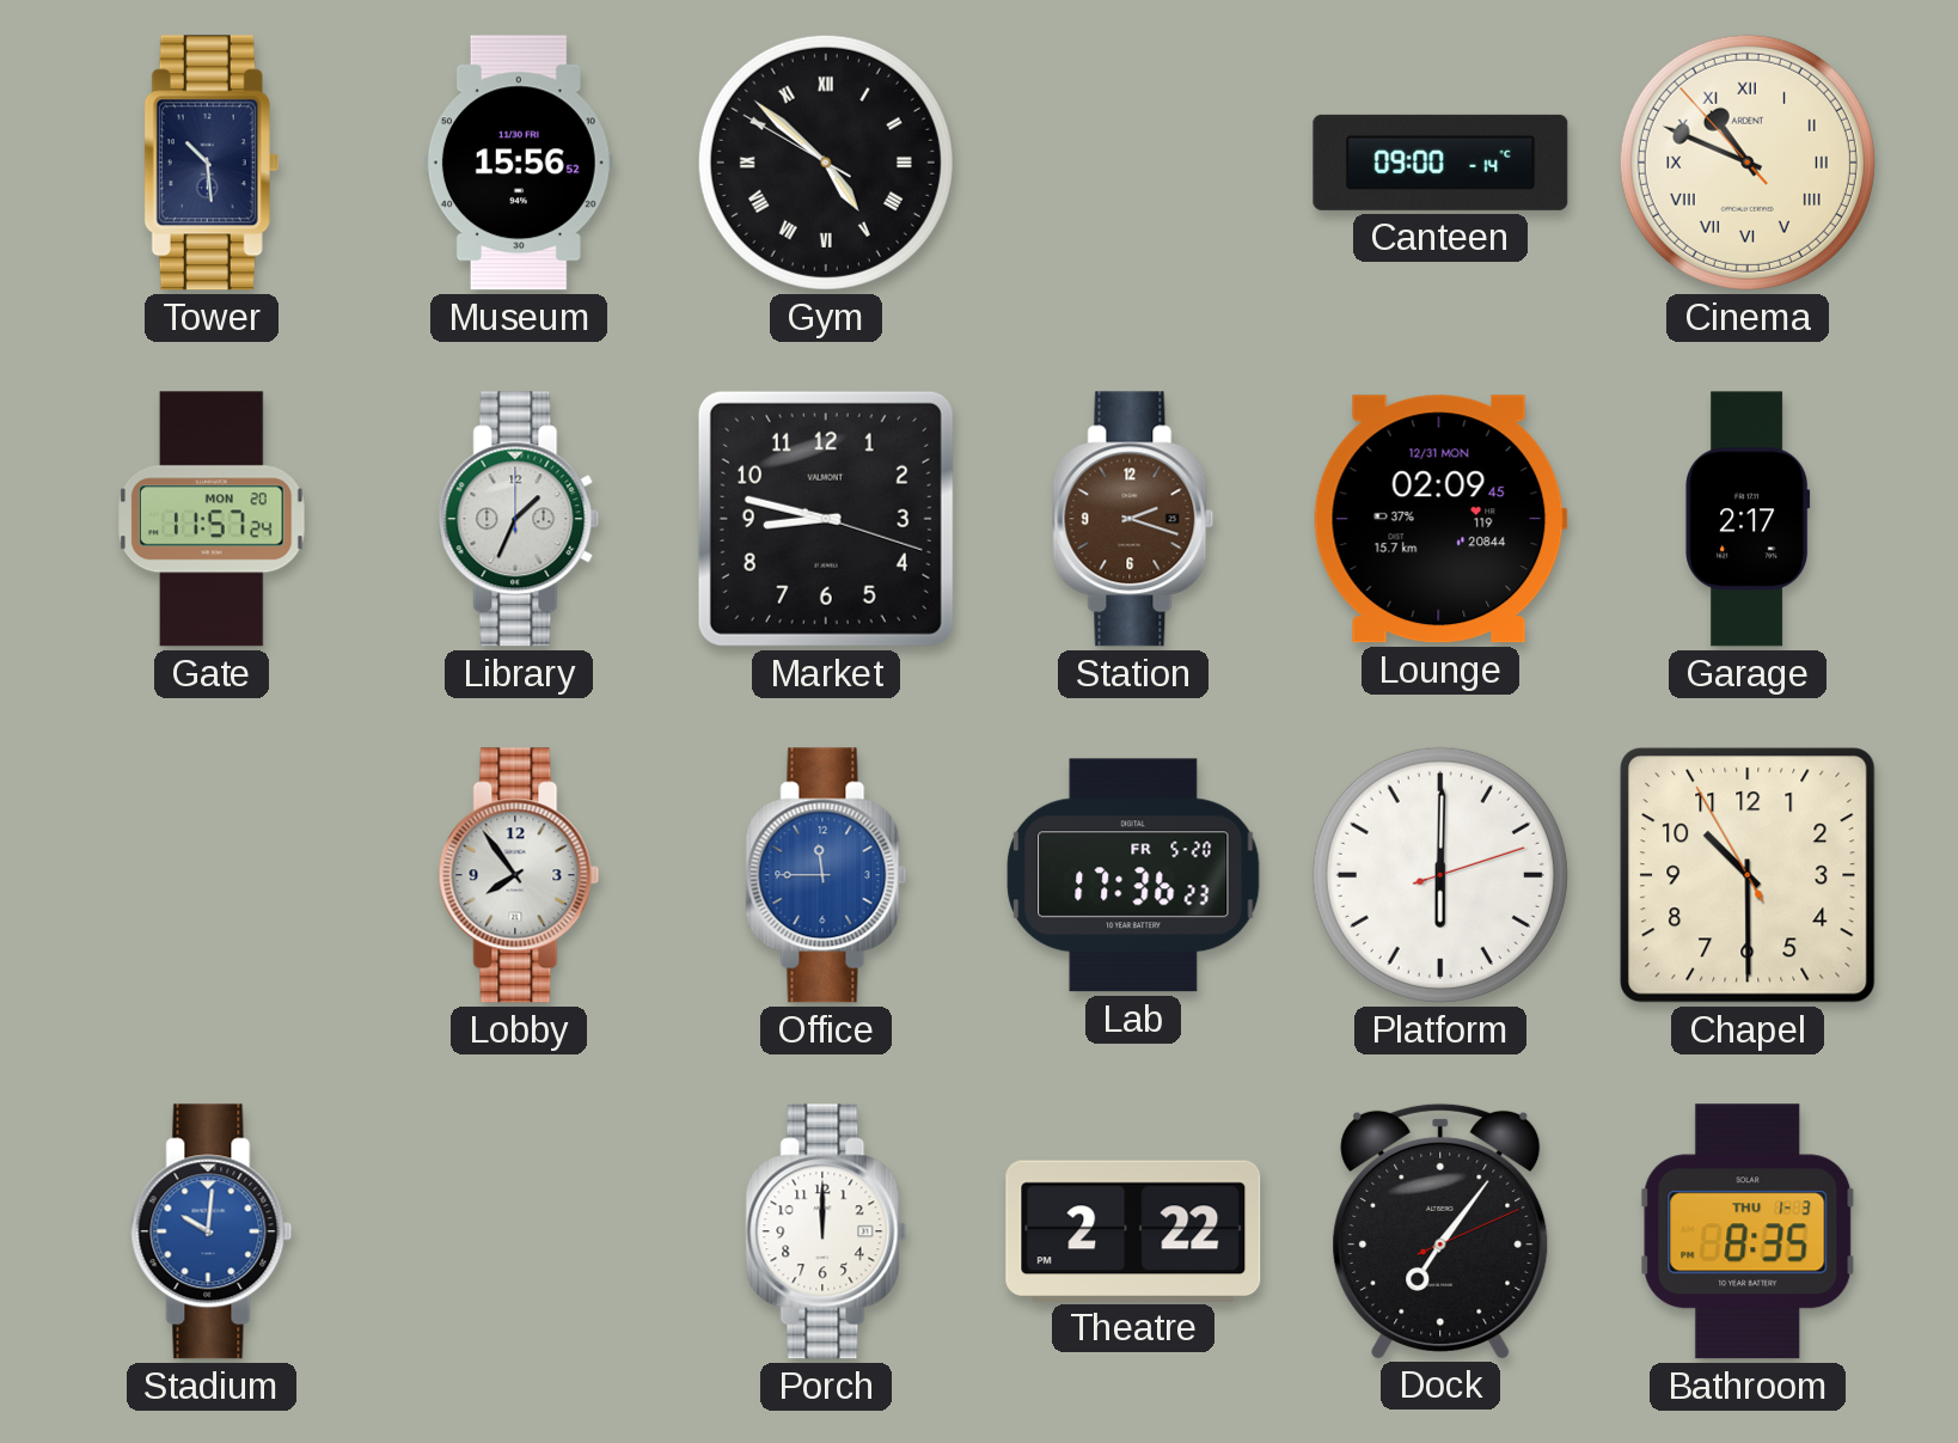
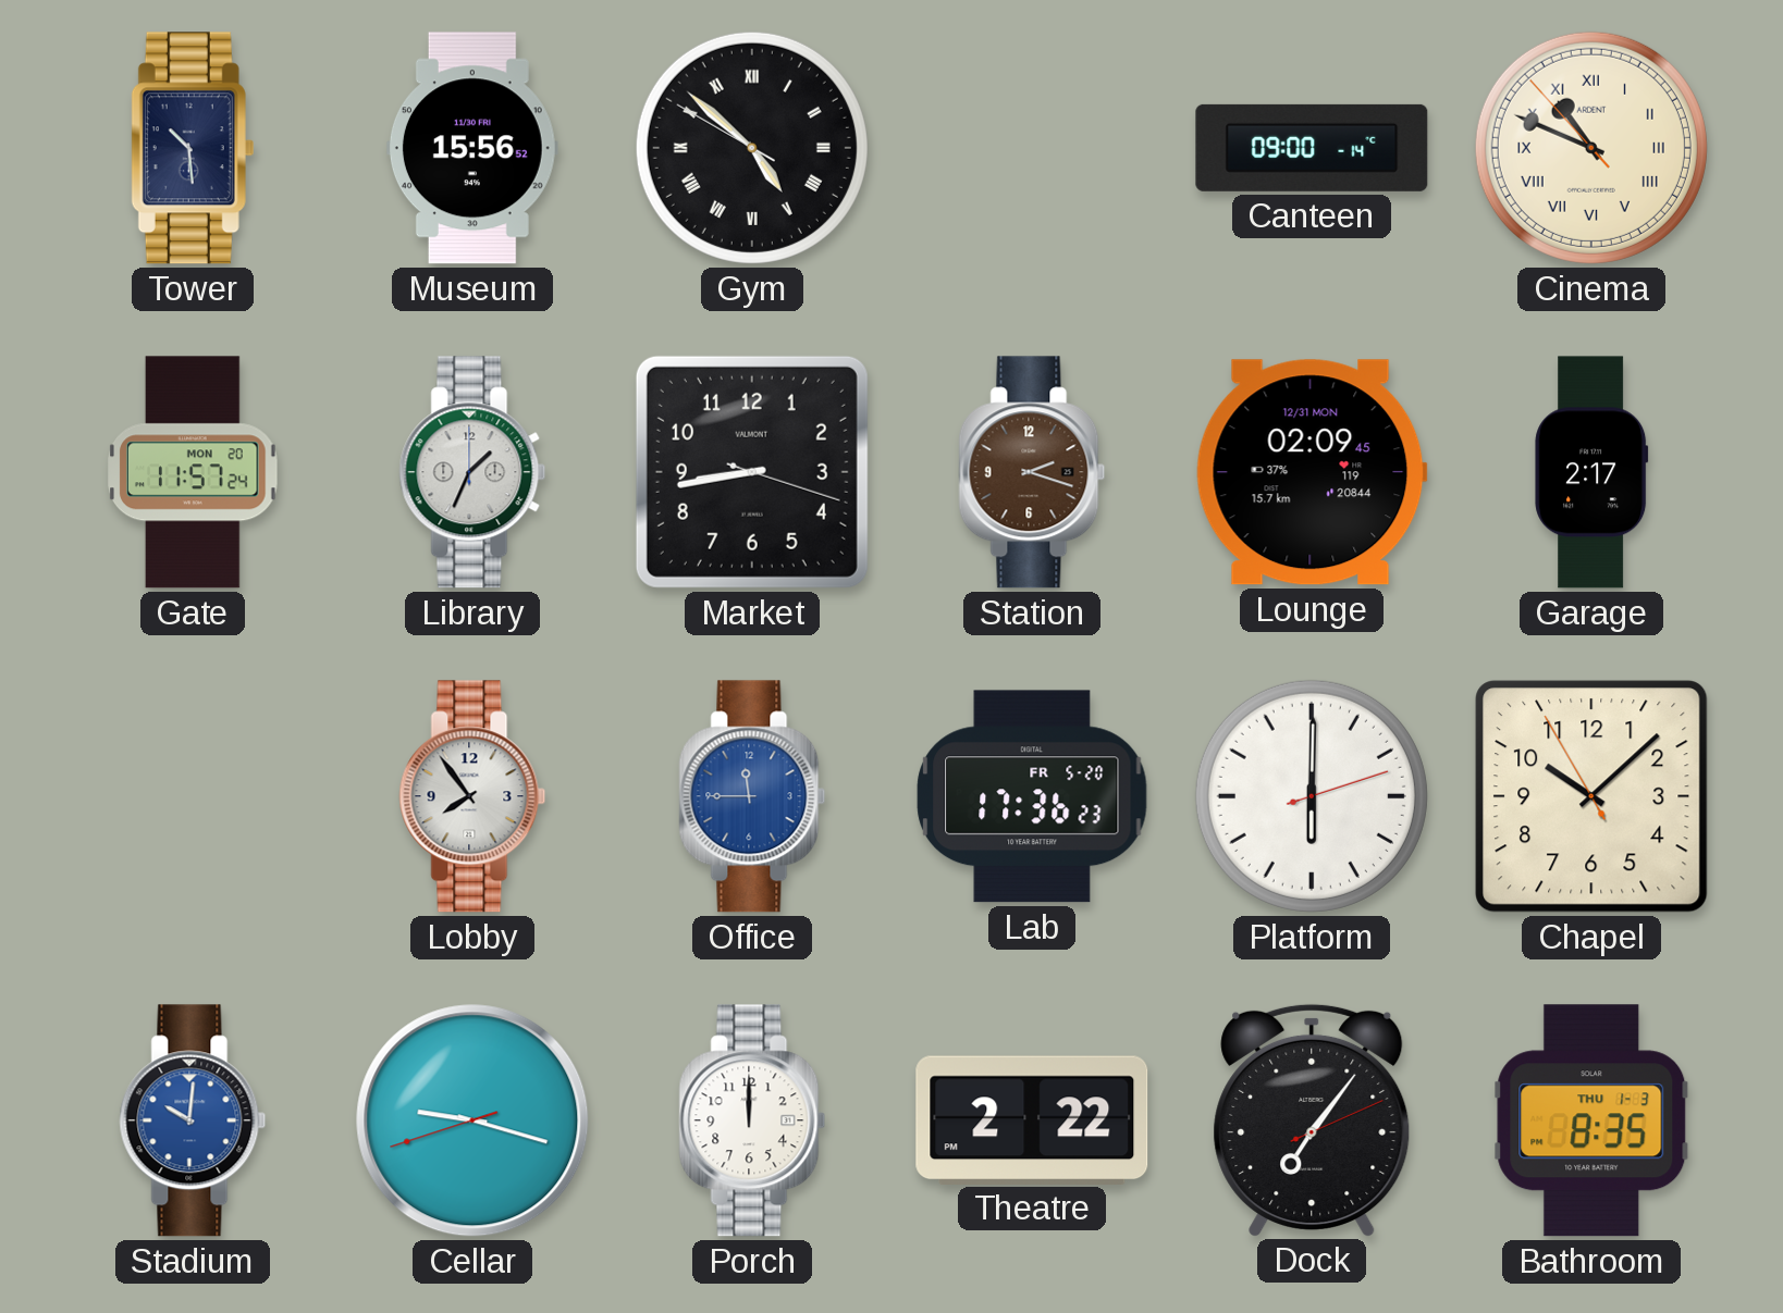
Market: 8:47 -> 8:43 (752, 472)
Chapel: 10:29 -> 10:07 (1591, 796)
Cellar: none -> 9:17 (472, 1120)
